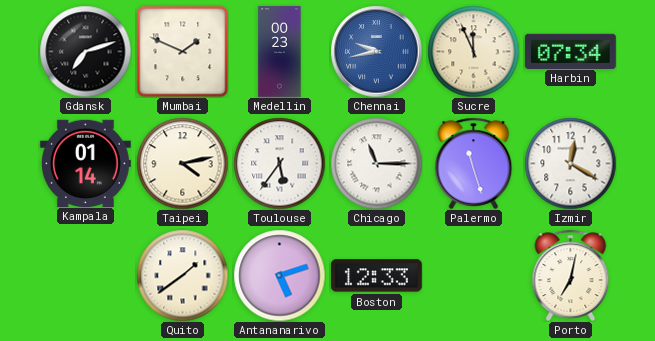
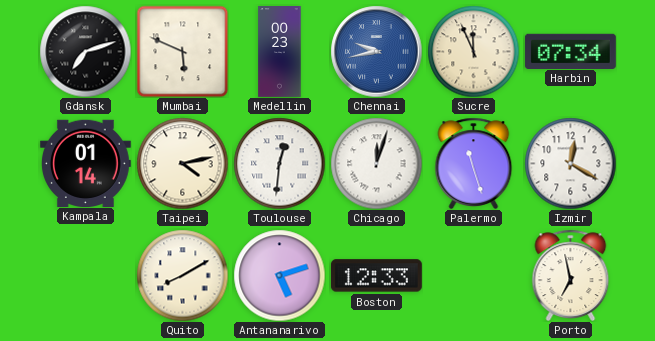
Mumbai: 1:49 -> 5:49 (182, 51)
Toulouse: 5:36 -> 12:31 (279, 163)
Chicago: 11:15 -> 12:03 (376, 163)
Quito: 1:39 -> 8:10 (182, 275)
Porto: 7:02 -> 6:58 (571, 275)
